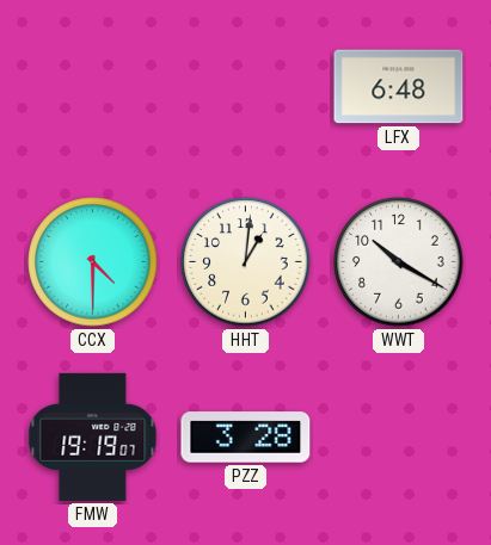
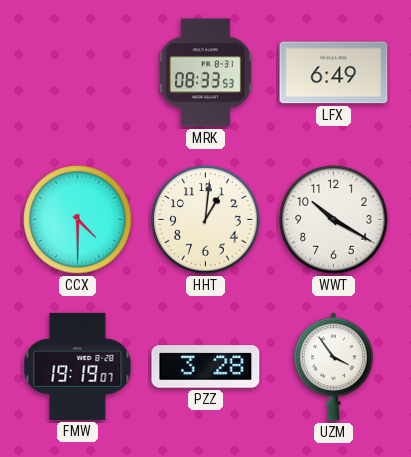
MRK: none -> 08:33 (205, 73)
LFX: 6:48 -> 6:49 (334, 73)
UZM: none -> 3:54 (333, 367)
